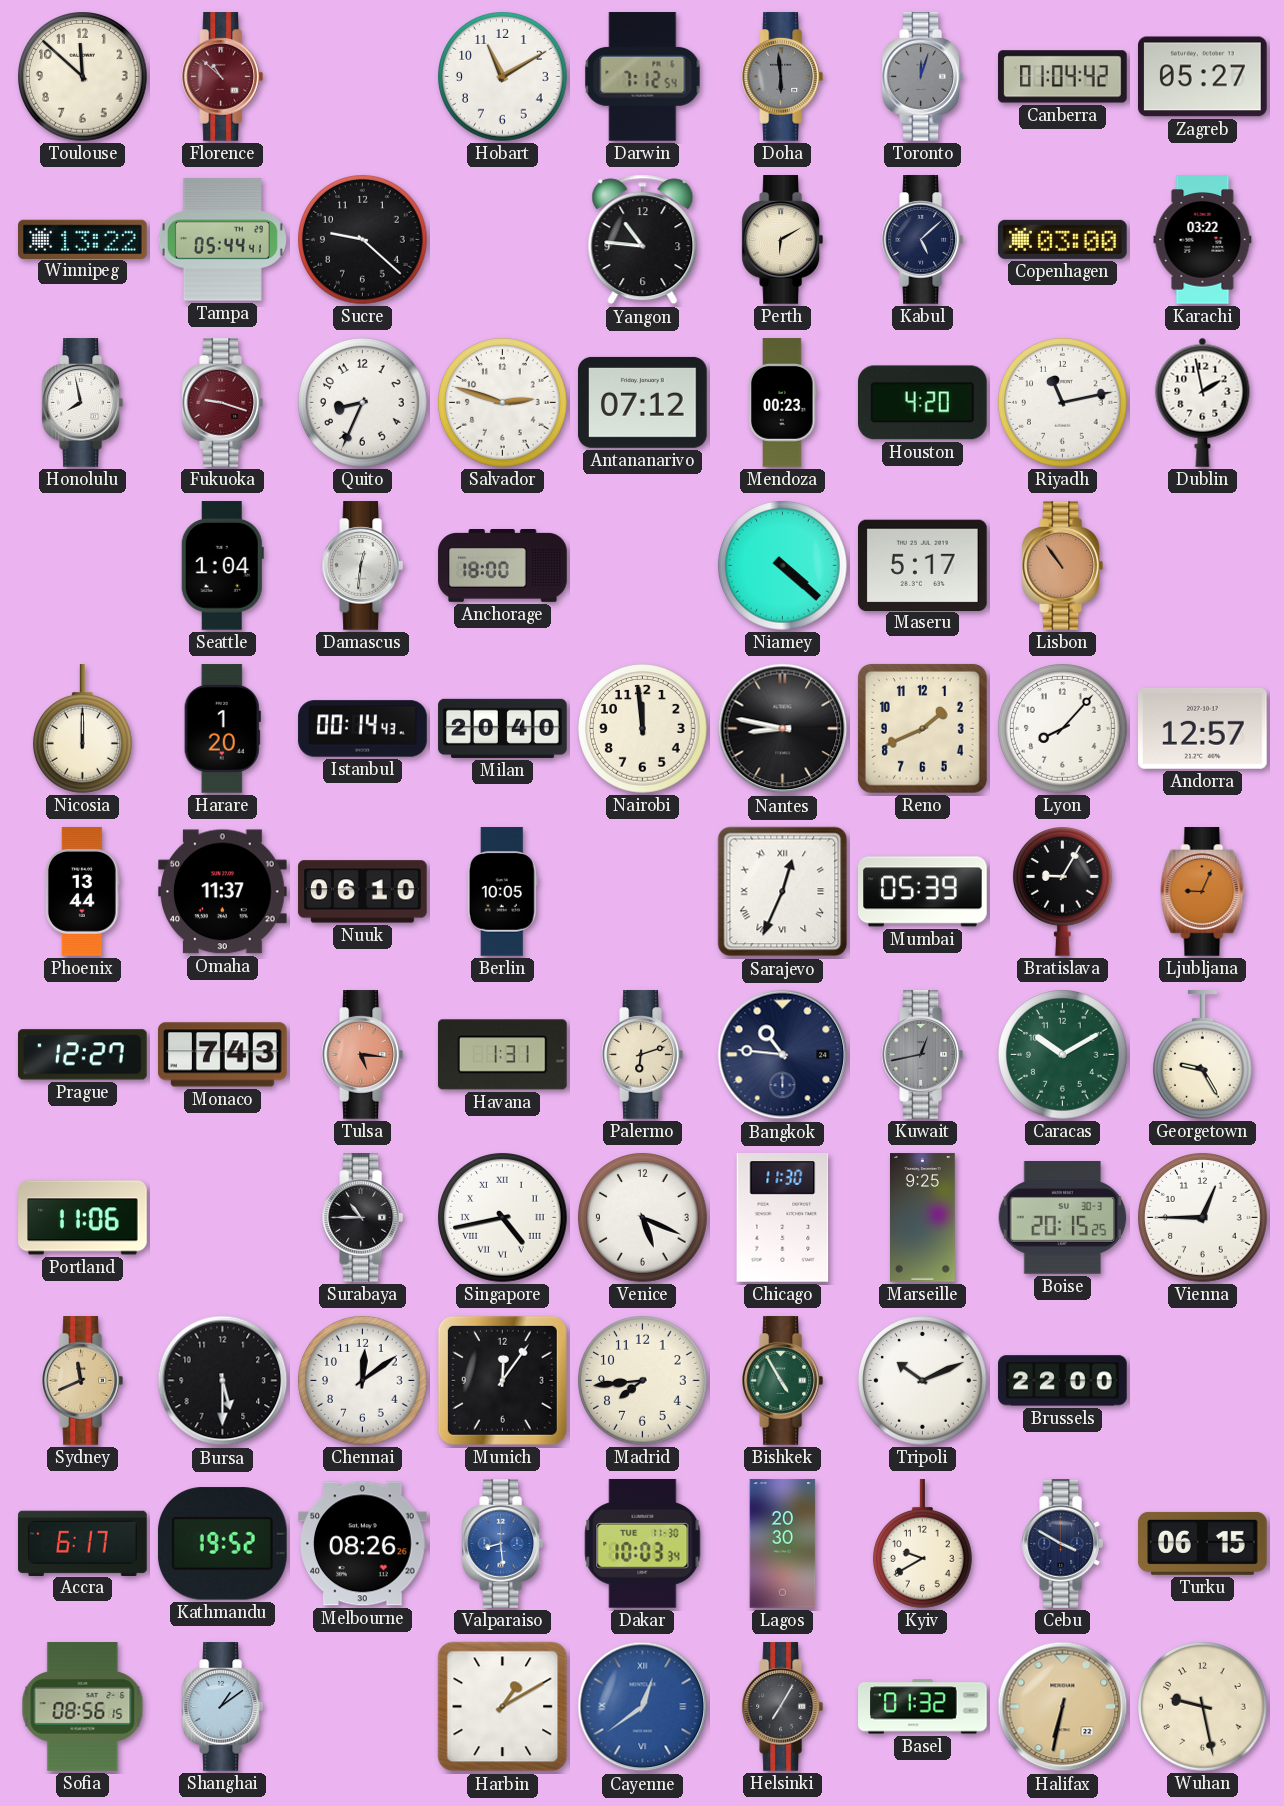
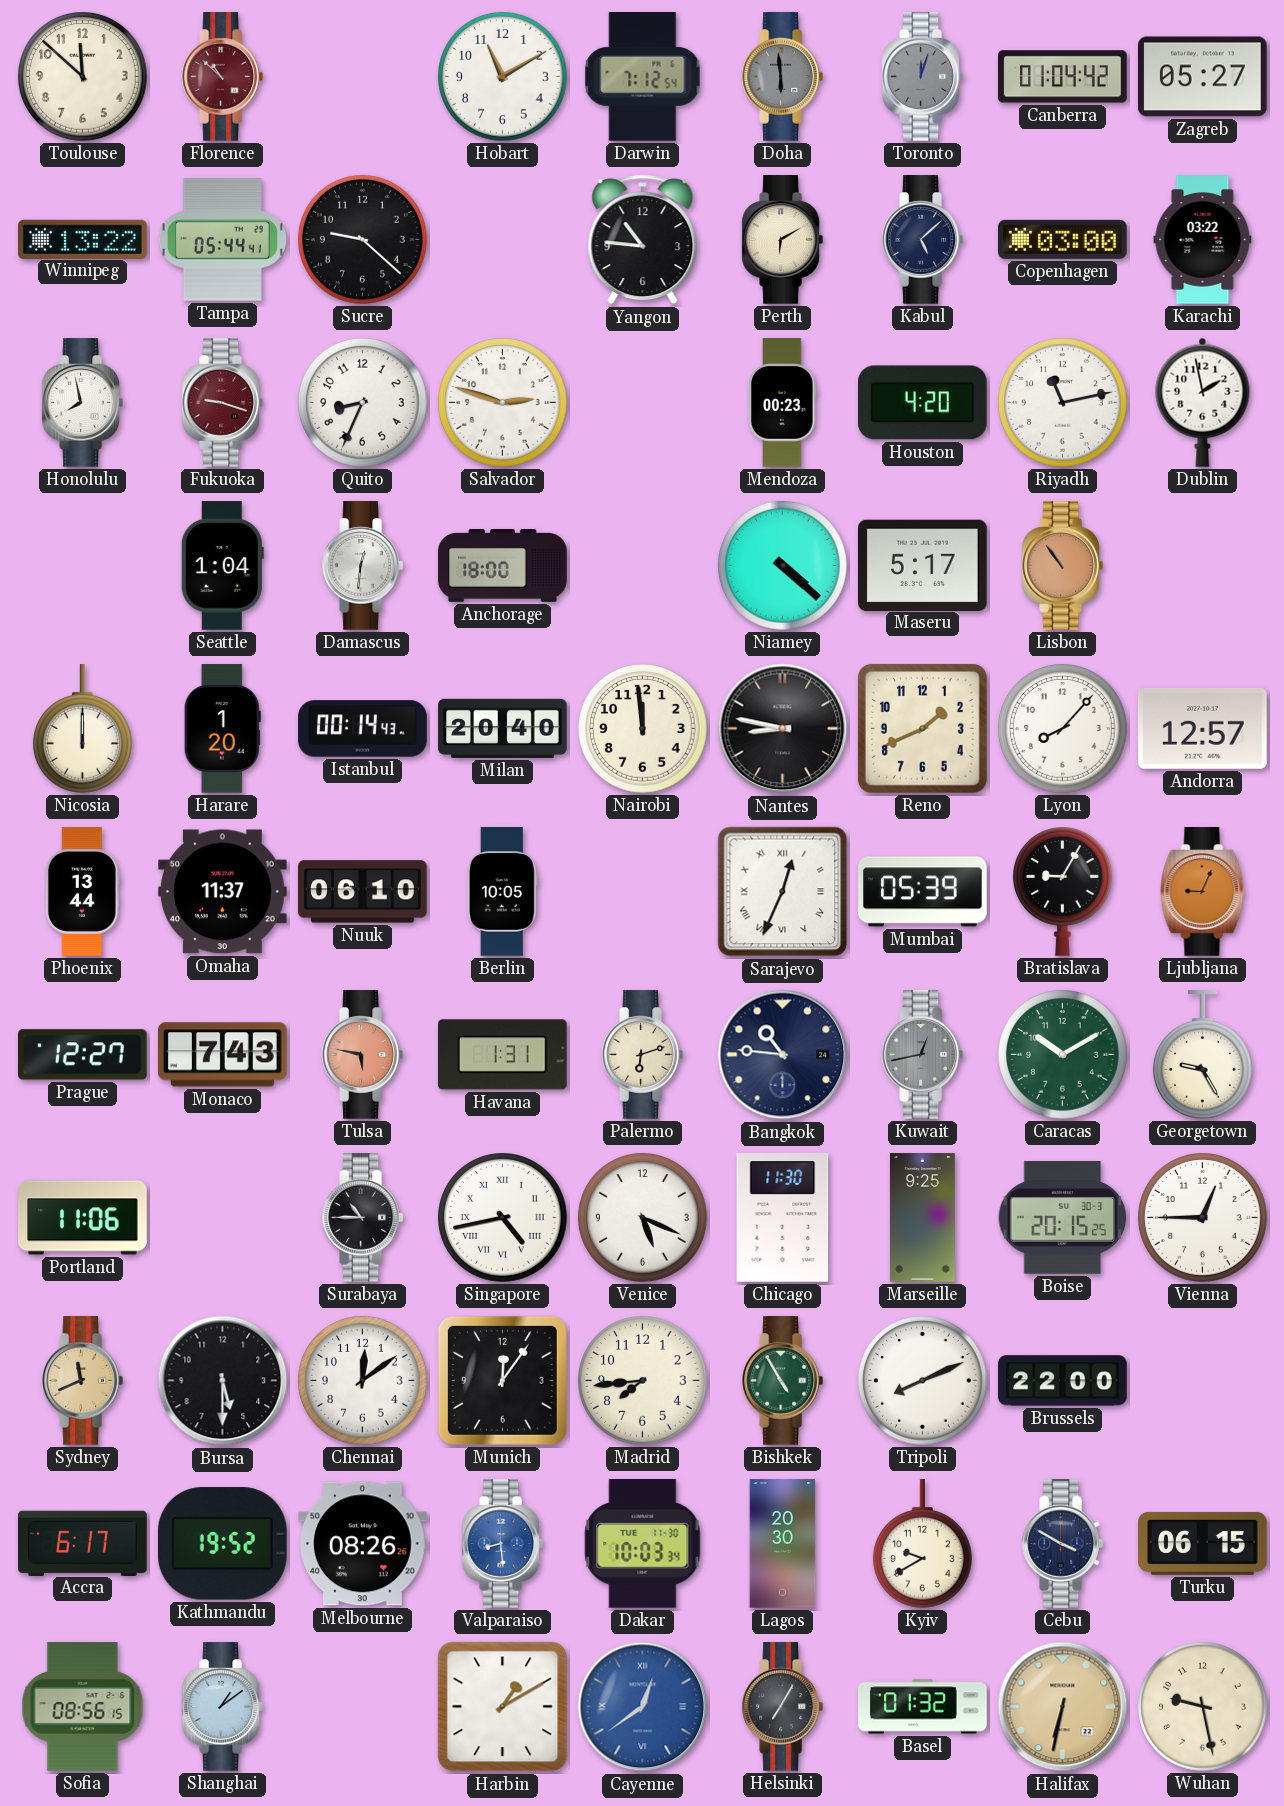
Antananarivo: 07:12 -> none (643, 402)
Tulsa: 5:16 -> 5:47 (362, 1055)
Tripoli: 10:11 -> 8:11 (923, 1381)
